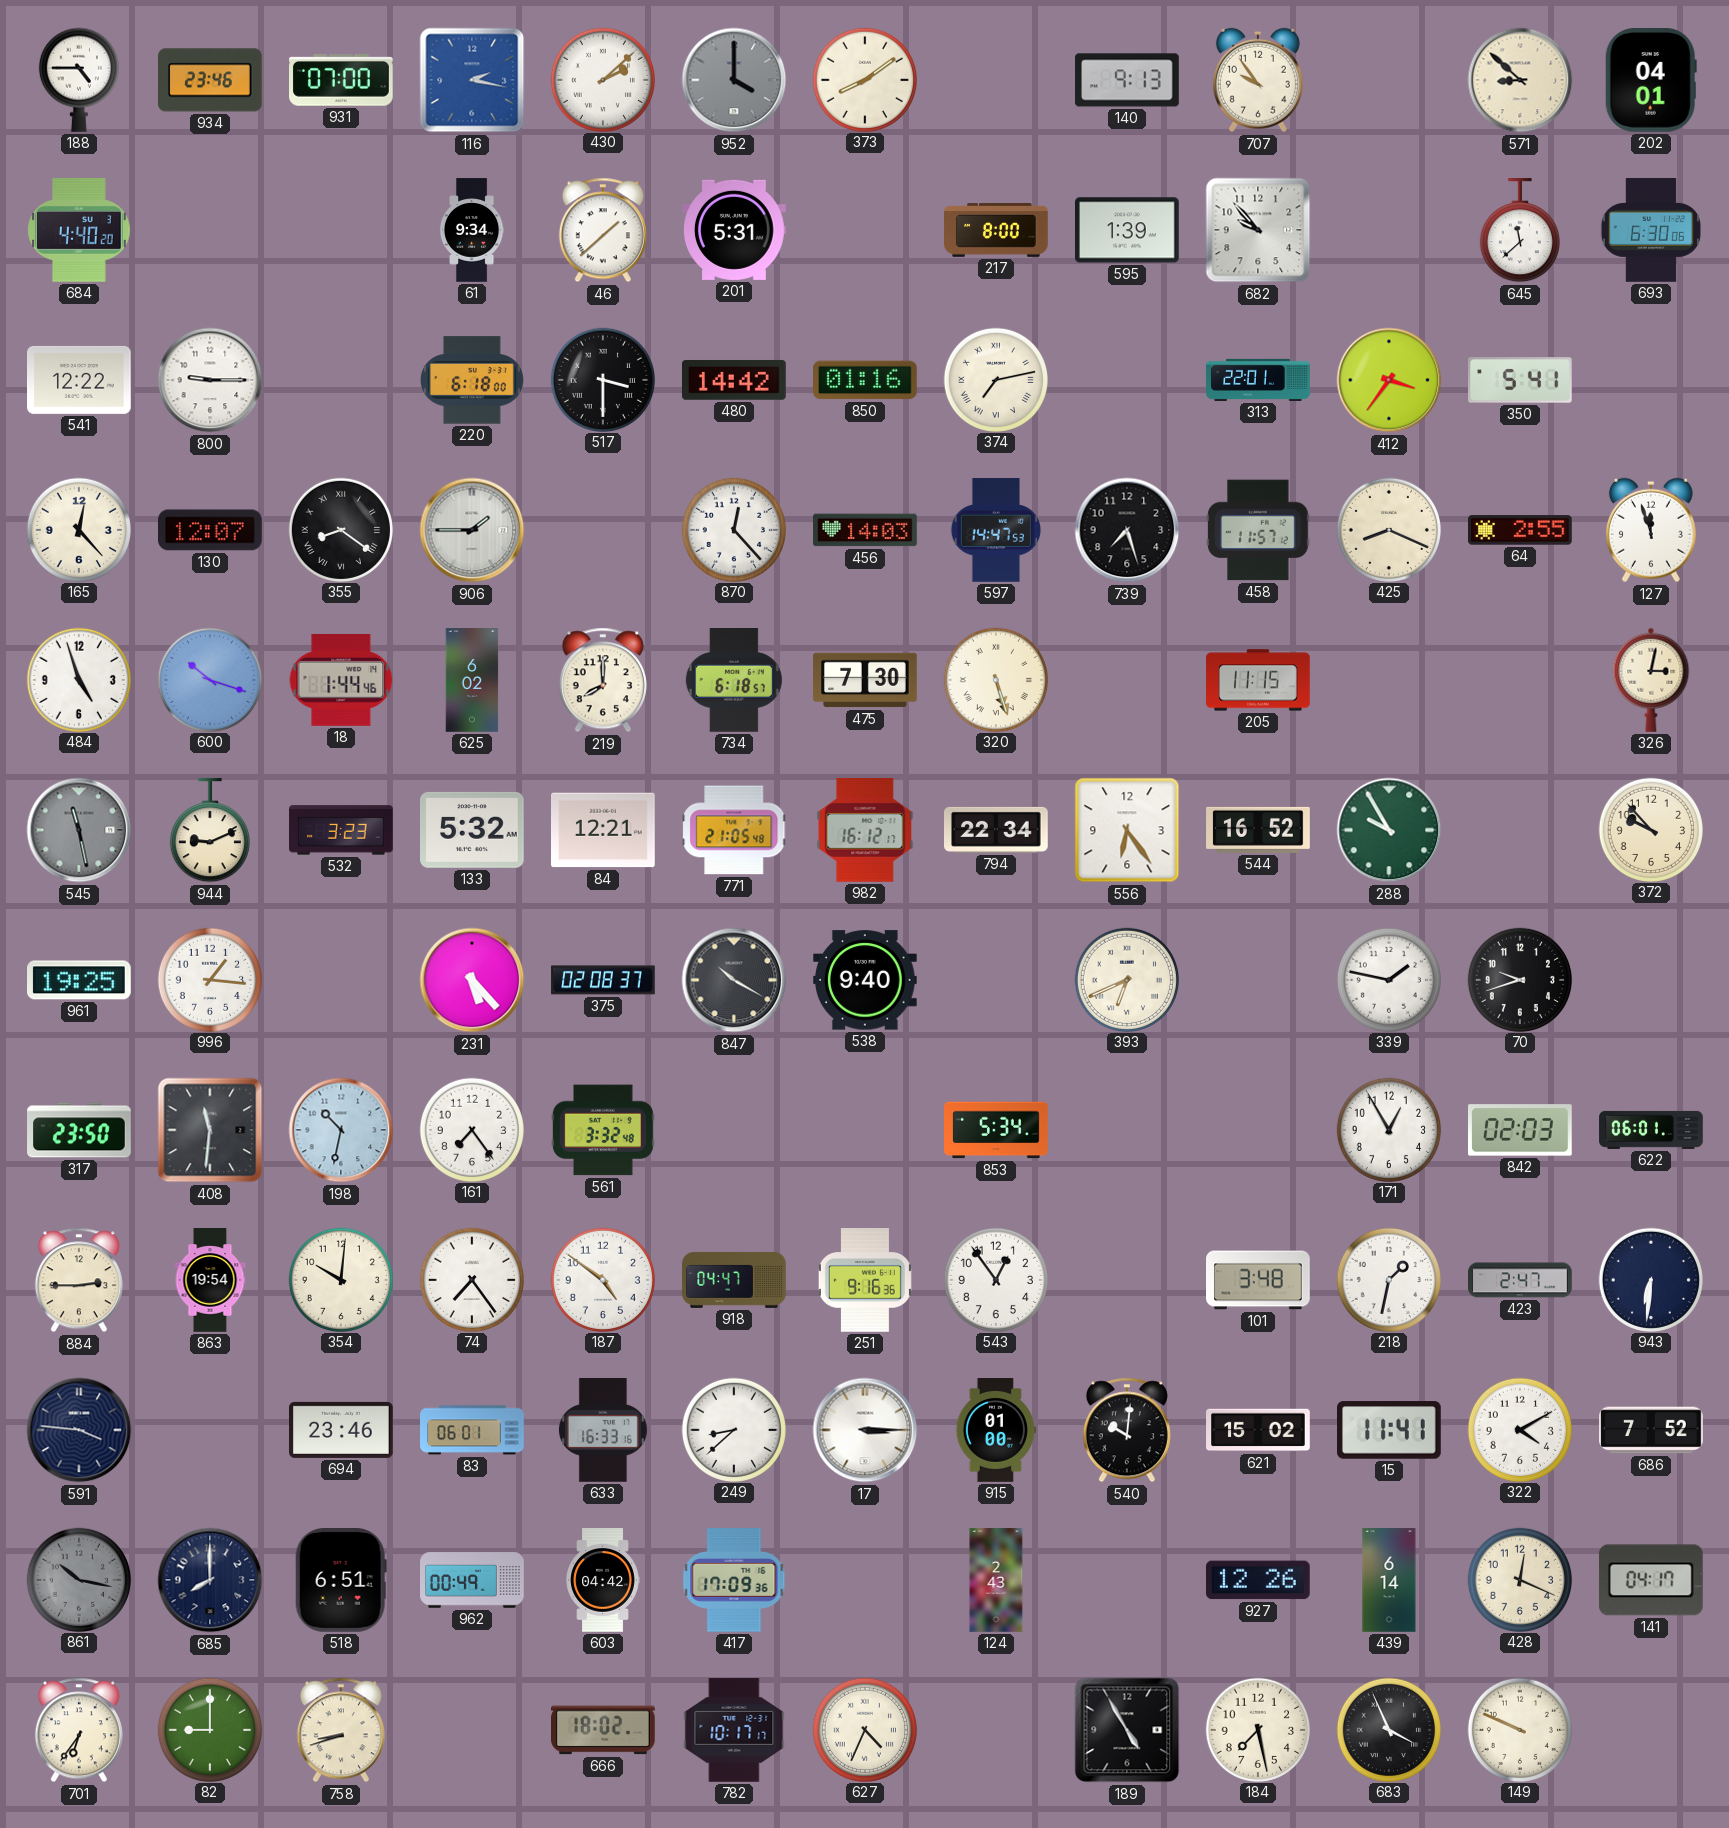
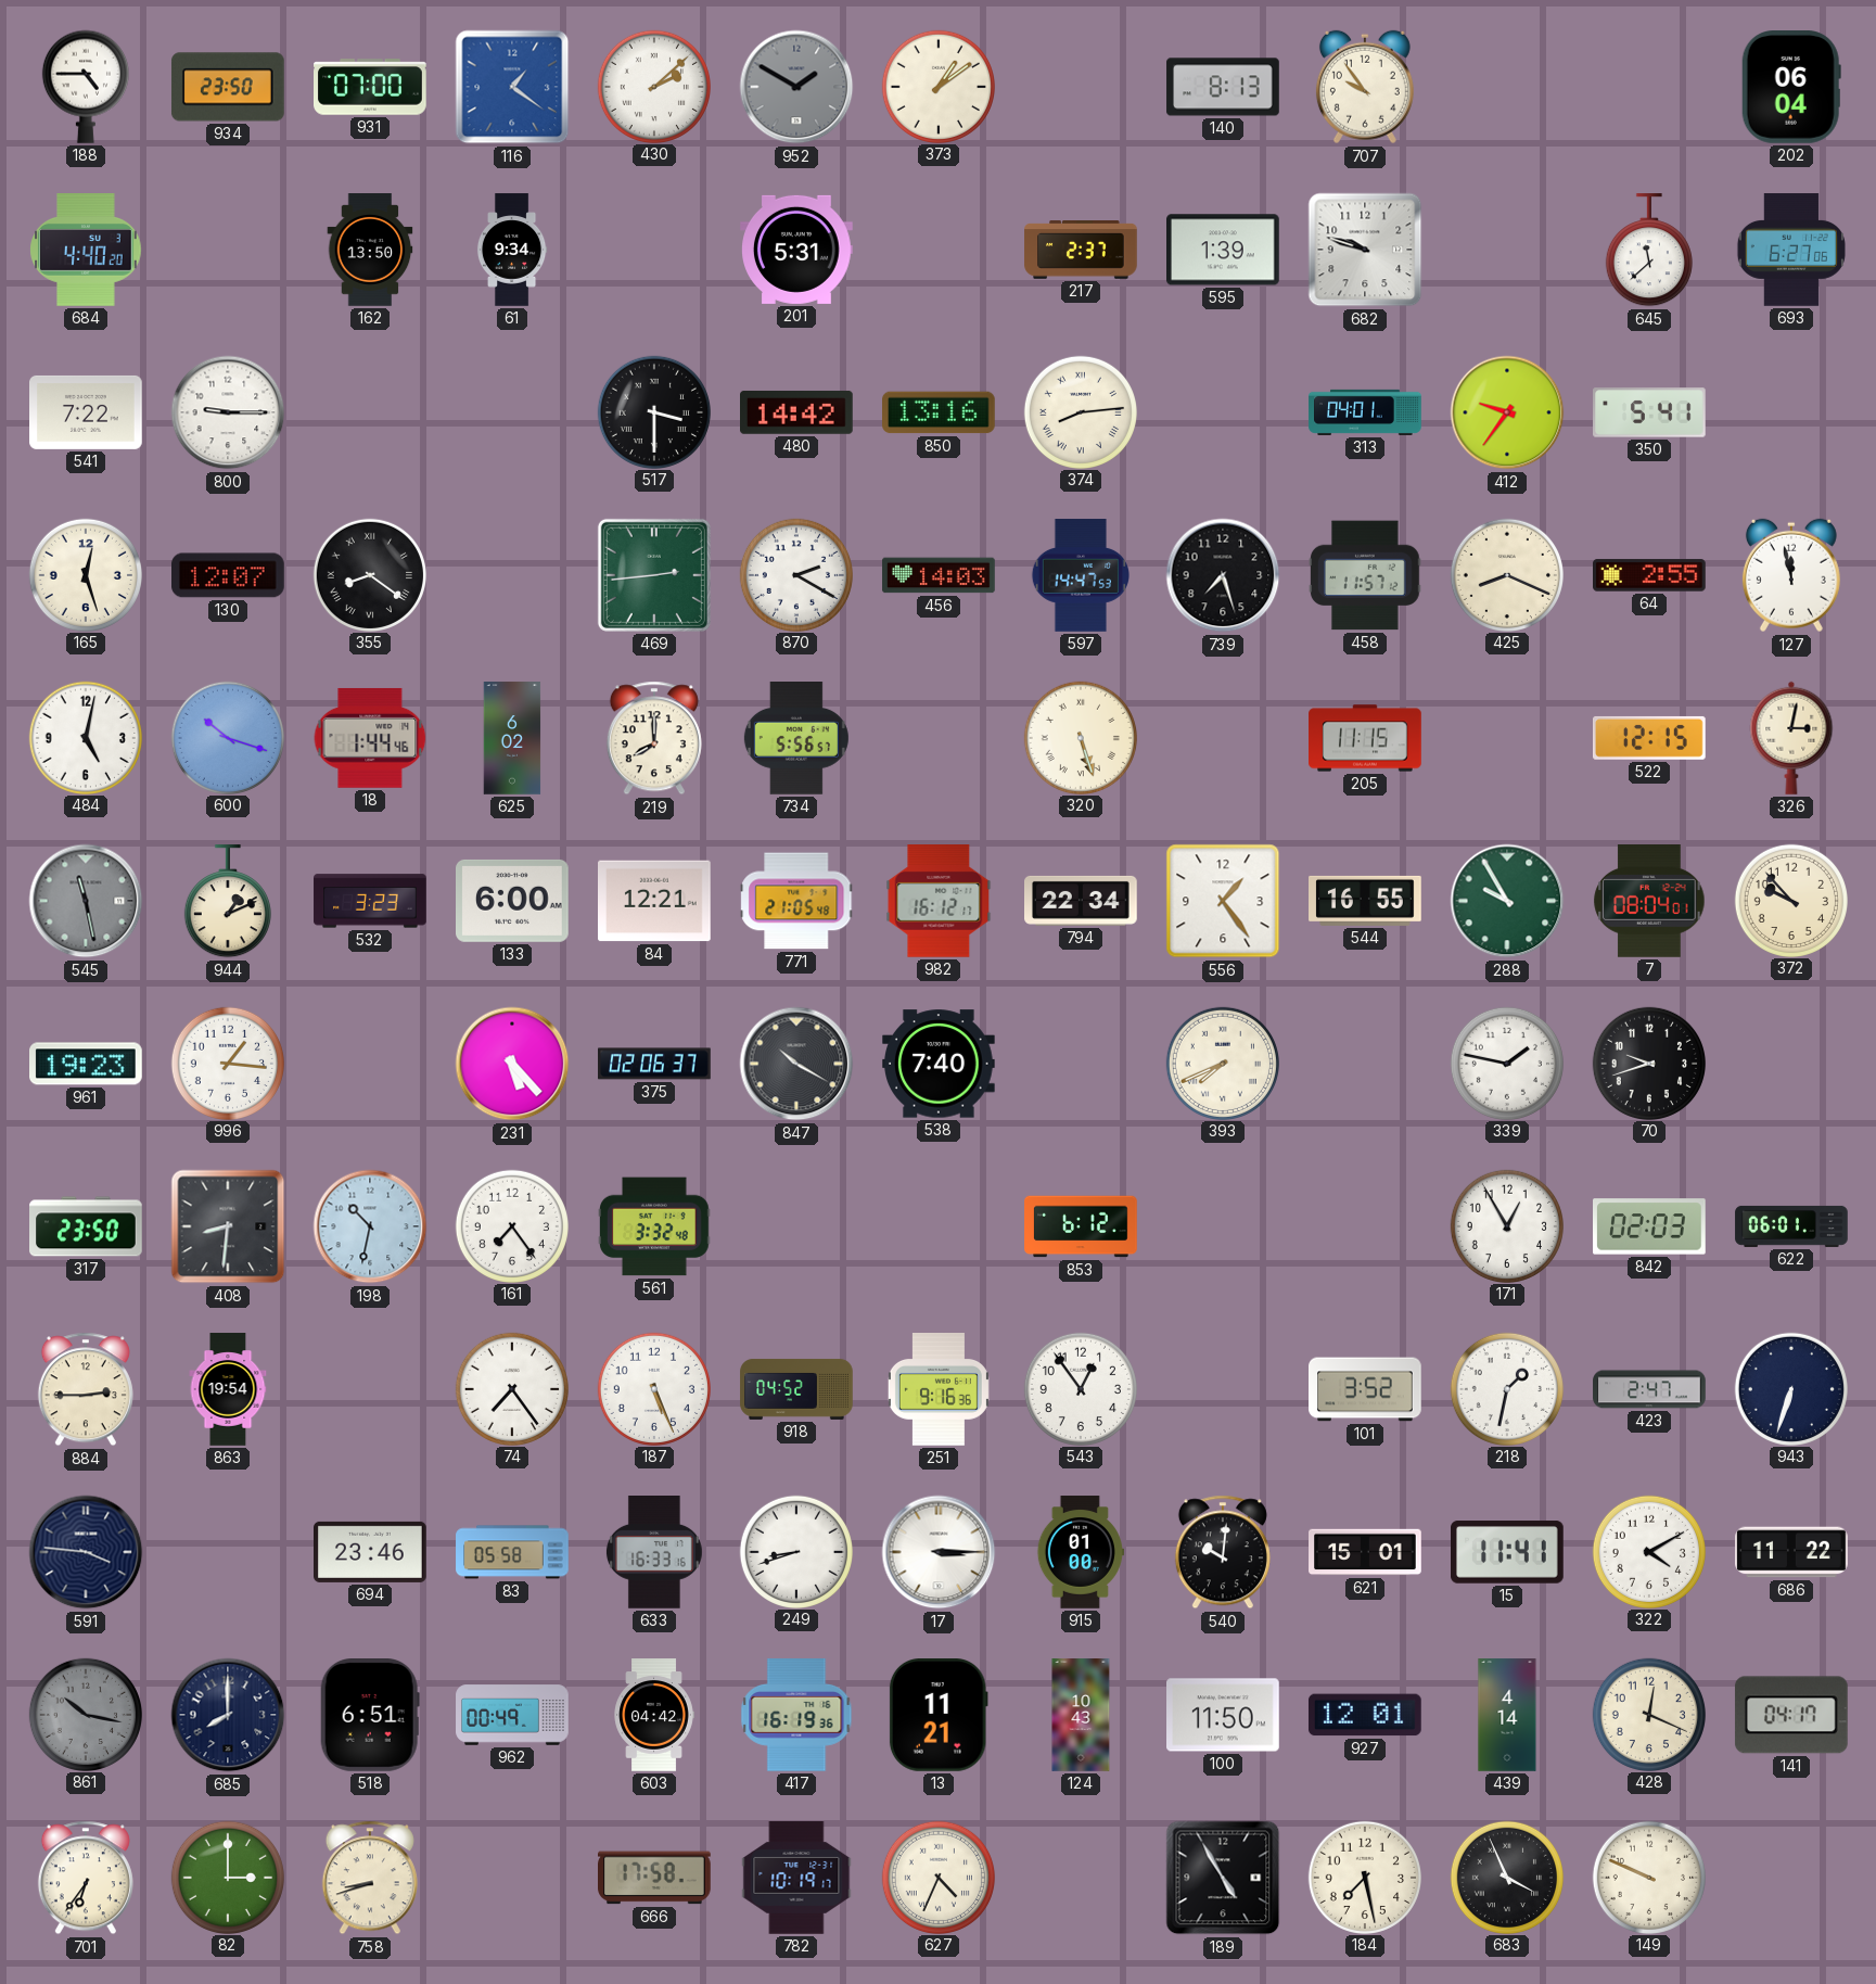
934: 23:46 -> 23:50 (228, 87)
116: 2:17 -> 1:21 (512, 87)
952: 4:00 -> 1:50 (796, 87)
373: 8:09 -> 1:09 (937, 86)
140: 9:13 -> 8:13 (1223, 87)
571: 8:52 -> none (1520, 80)
202: 04:01 -> 06:04 (1791, 88)
162: none -> 13:50 (370, 250)
46: 1:38 -> none (603, 230)
217: 8:00 -> 2:37 (1081, 250)
682: 9:53 -> 9:48 (1365, 250)
693: 6:30 -> 6:27 (1791, 250)
541: 12:22 -> 7:22 (87, 412)
220: 6:18 -> none (473, 380)
850: 01:16 -> 13:16 (940, 412)
374: 7:13 -> 8:14 (1080, 411)
313: 22:01 -> 04:01 (1365, 412)
412: 3:36 -> 9:36 (1507, 412)
165: 12:23 -> 12:27 (85, 574)
906: 1:45 -> none (472, 530)
469: none -> 2:44 (654, 575)
870: 12:23 -> 2:20 (795, 574)
127: 11:57 -> 11:58 (1791, 575)
484: 4:57 -> 5:02 (85, 737)
734: 6:18 -> 5:56 (796, 739)
475: 7:30 -> none (865, 680)
522: none -> 12:15 (1650, 738)
944: 9:11 -> 1:11 (228, 902)
133: 5:32 -> 6:00 (513, 901)
556: 6:24 -> 1:24 (1223, 901)
544: 16:52 -> 16:55 (1365, 901)
7: none -> 08:04 (1649, 902)
961: 19:25 -> 19:23 (87, 1064)
375: 02:08 -> 02:06 (654, 1064)
538: 9:40 -> 7:40 (940, 1064)
393: 6:41 -> 7:41 (1222, 1063)
408: 11:31 -> 8:31 (228, 1226)
853: 5:34 -> 6:12 (1081, 1226)
354: 10:01 -> none (340, 1279)
187: 4:51 -> 5:26 (653, 1388)
918: 04:47 -> 04:52 (796, 1389)
101: 3:48 -> 3:52 (1365, 1389)
943: 6:31 -> 6:33 (1790, 1388)
83: 06:01 -> 05:58 (512, 1552)
249: 8:38 -> 8:42 (795, 1551)
621: 15:02 -> 15:01 (1365, 1552)
686: 7:52 -> 11:22 (1791, 1552)
417: 17:09 -> 16:19 (796, 1716)
13: none -> 11:21 (939, 1716)
124: 2:43 -> 10:43 (1081, 1715)
100: none -> 11:50 (1224, 1715)
927: 12:26 -> 12:01 (1365, 1715)
439: 6:14 -> 4:14 (1507, 1715)
82: 9:00 -> 3:00 (227, 1877)
666: 18:02 -> 17:58 (655, 1878)
782: 10:17 -> 10:19 (796, 1878)
